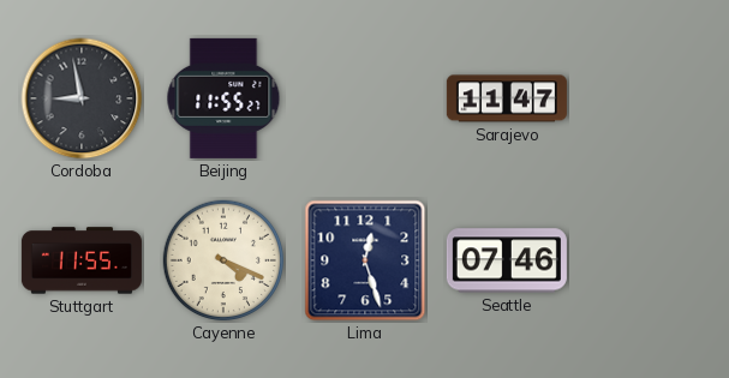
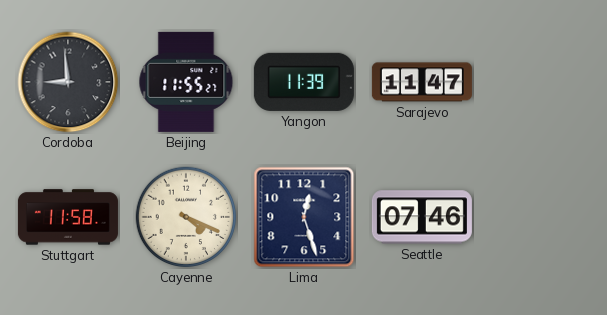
Cordoba: 8:58 -> 8:59 (68, 82)
Yangon: none -> 11:39 (304, 82)
Stuttgart: 11:55 -> 11:58 (68, 217)
